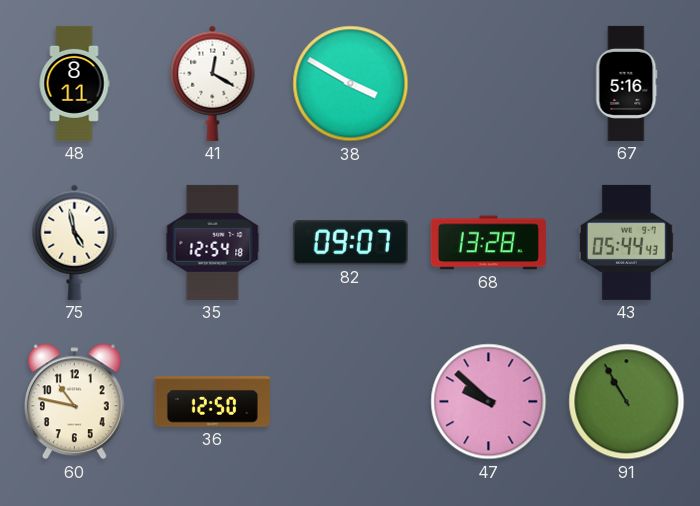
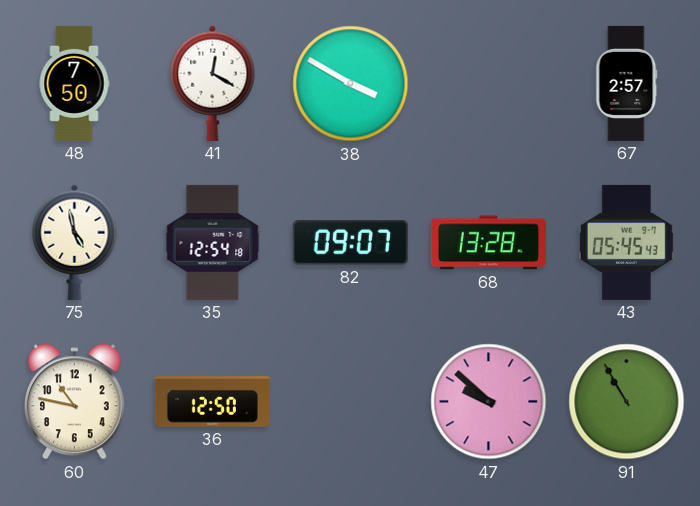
48: 8:11 -> 7:50 (74, 83)
67: 5:16 -> 2:57 (627, 83)
43: 05:44 -> 05:45 (626, 242)
